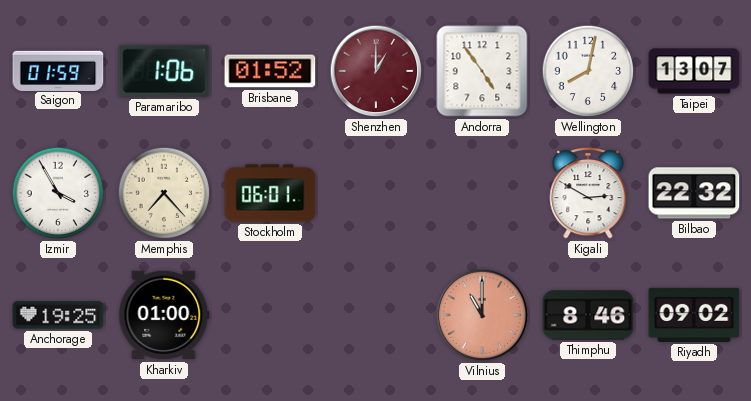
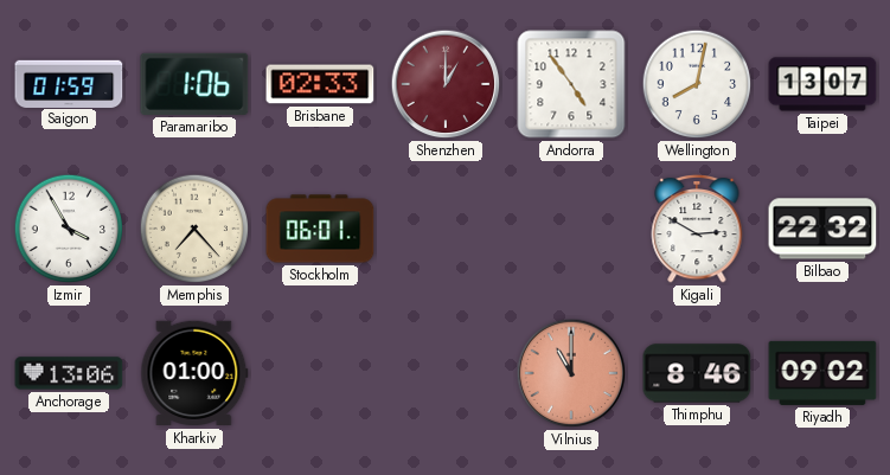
Brisbane: 01:52 -> 02:33 (320, 84)
Anchorage: 19:25 -> 13:06 (69, 373)
